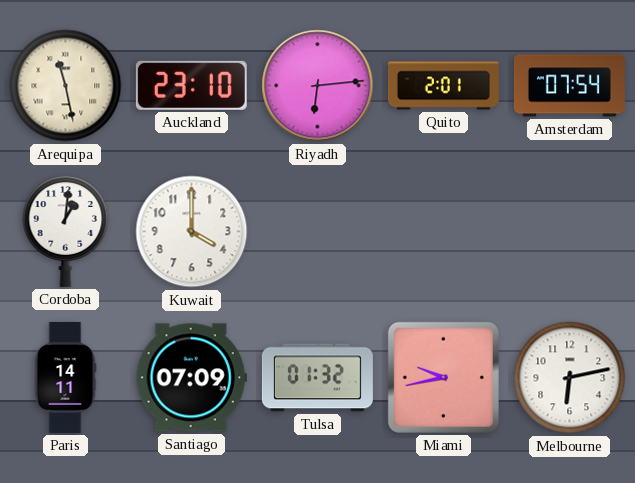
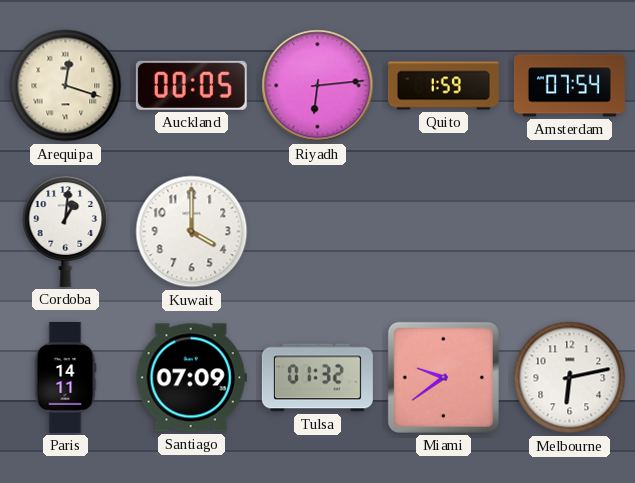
Arequipa: 11:28 -> 12:18 (66, 86)
Auckland: 23:10 -> 00:05 (191, 85)
Quito: 2:01 -> 1:59 (443, 86)
Miami: 9:43 -> 9:39 (443, 377)
